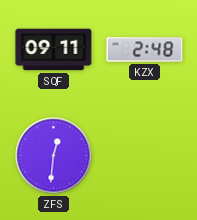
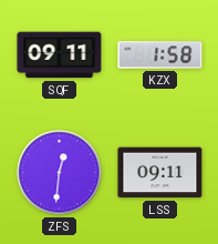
KZX: 2:48 -> 1:58 (160, 55)
LSS: none -> 09:11 (160, 173)
